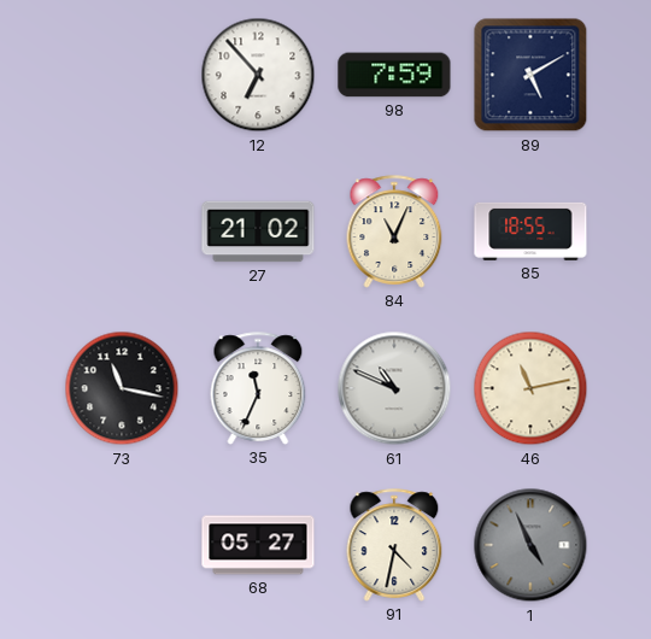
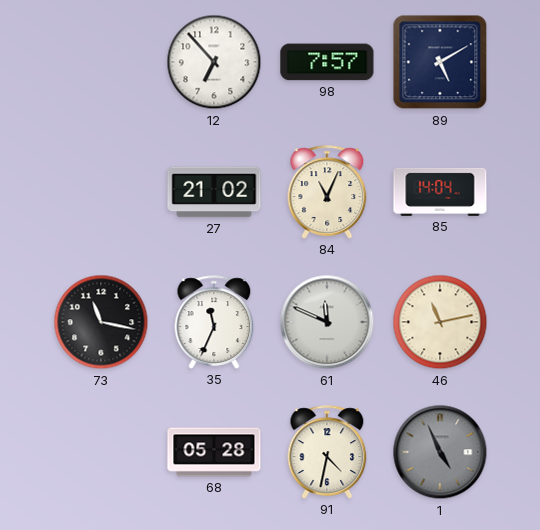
98: 7:59 -> 7:57 (327, 62)
85: 18:55 -> 14:04 (440, 192)
61: 10:49 -> 11:49 (327, 322)
68: 05:27 -> 05:28 (214, 452)
